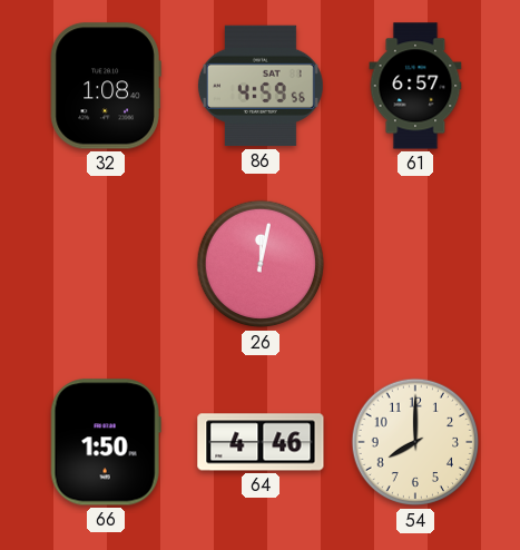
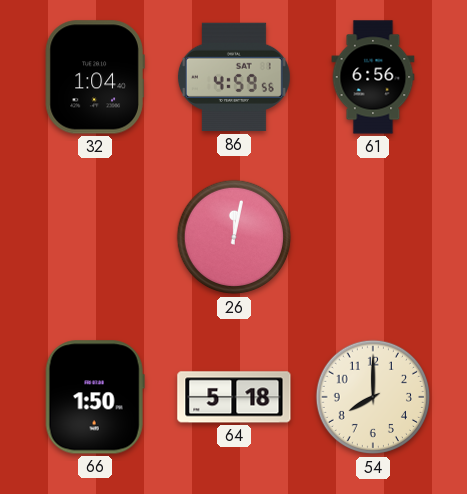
32: 1:08 -> 1:04 (95, 77)
61: 6:57 -> 6:56 (373, 77)
64: 4:46 -> 5:18 (234, 397)
